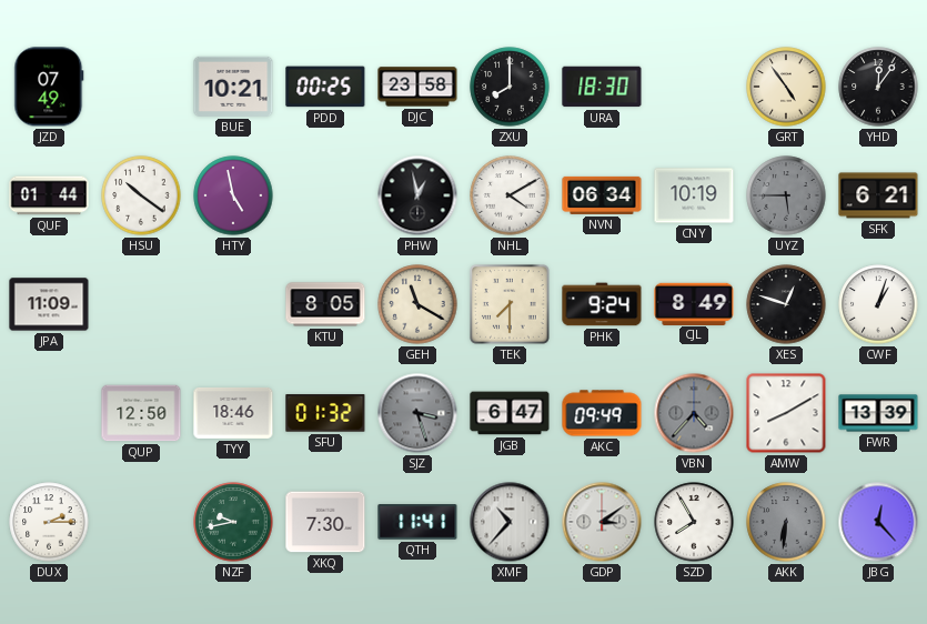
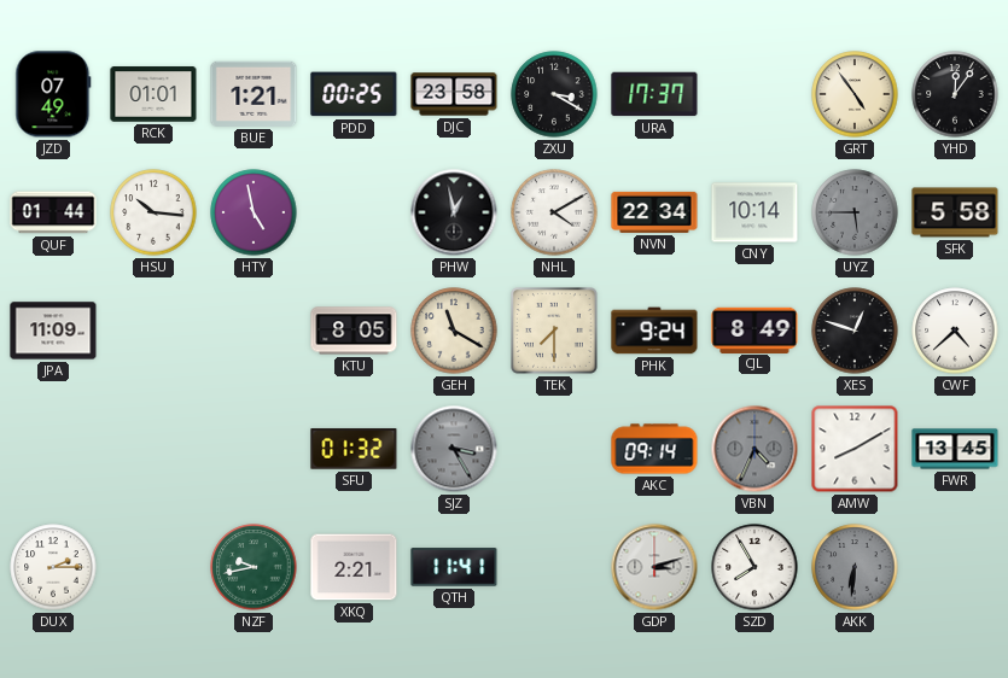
RCK: none -> 01:01 (153, 94)
BUE: 10:21 -> 1:21 (254, 94)
ZXU: 8:00 -> 3:20 (554, 94)
URA: 18:30 -> 17:37 (654, 94)
HSU: 10:21 -> 10:16 (153, 212)
NVN: 06:34 -> 22:34 (654, 212)
CNY: 10:19 -> 10:14 (754, 212)
SFK: 6:21 -> 5:58 (955, 212)
CWF: 1:03 -> 4:38 (955, 331)
QUP: 12:50 -> none (141, 413)
TYY: 18:46 -> none (233, 413)
SJZ: 3:27 -> 3:25 (454, 449)
JGB: 6:47 -> none (510, 413)
AKC: 09:49 -> 09:14 (654, 449)
VBN: 4:37 -> 4:34 (754, 449)
FWR: 13:39 -> 13:45 (955, 449)
XKQ: 7:30 -> 2:21 (354, 567)
XMF: 10:37 -> none (510, 522)
GDP: 3:09 -> 3:12 (654, 567)
JBG: 12:23 -> none (878, 522)
